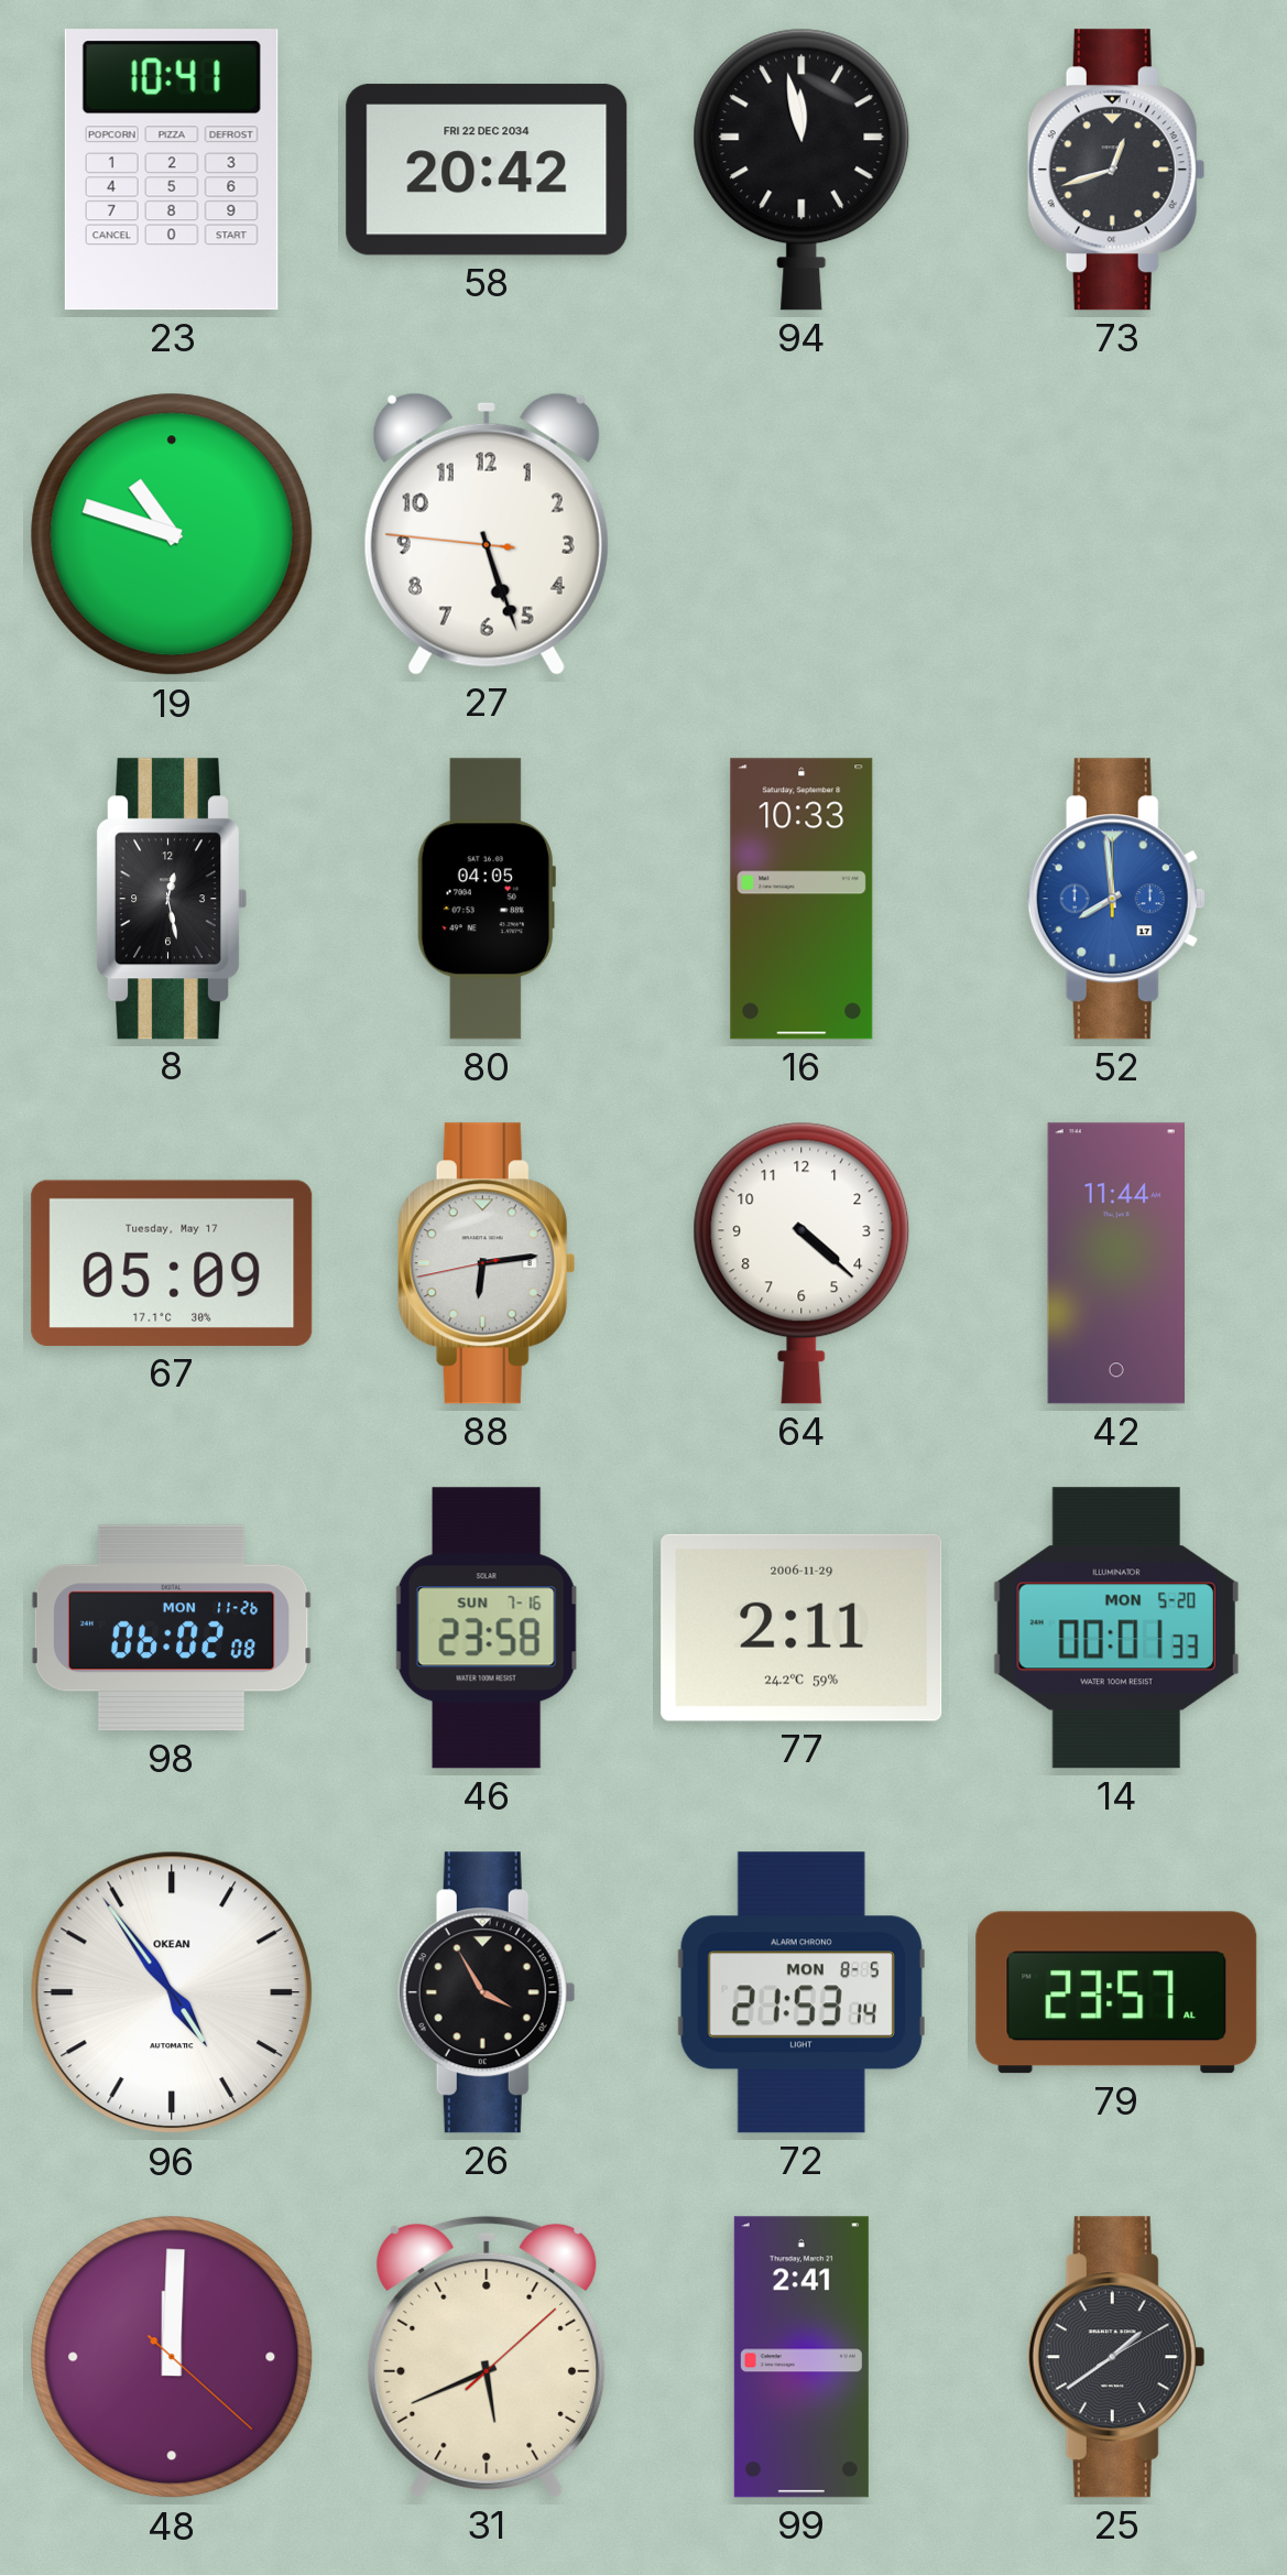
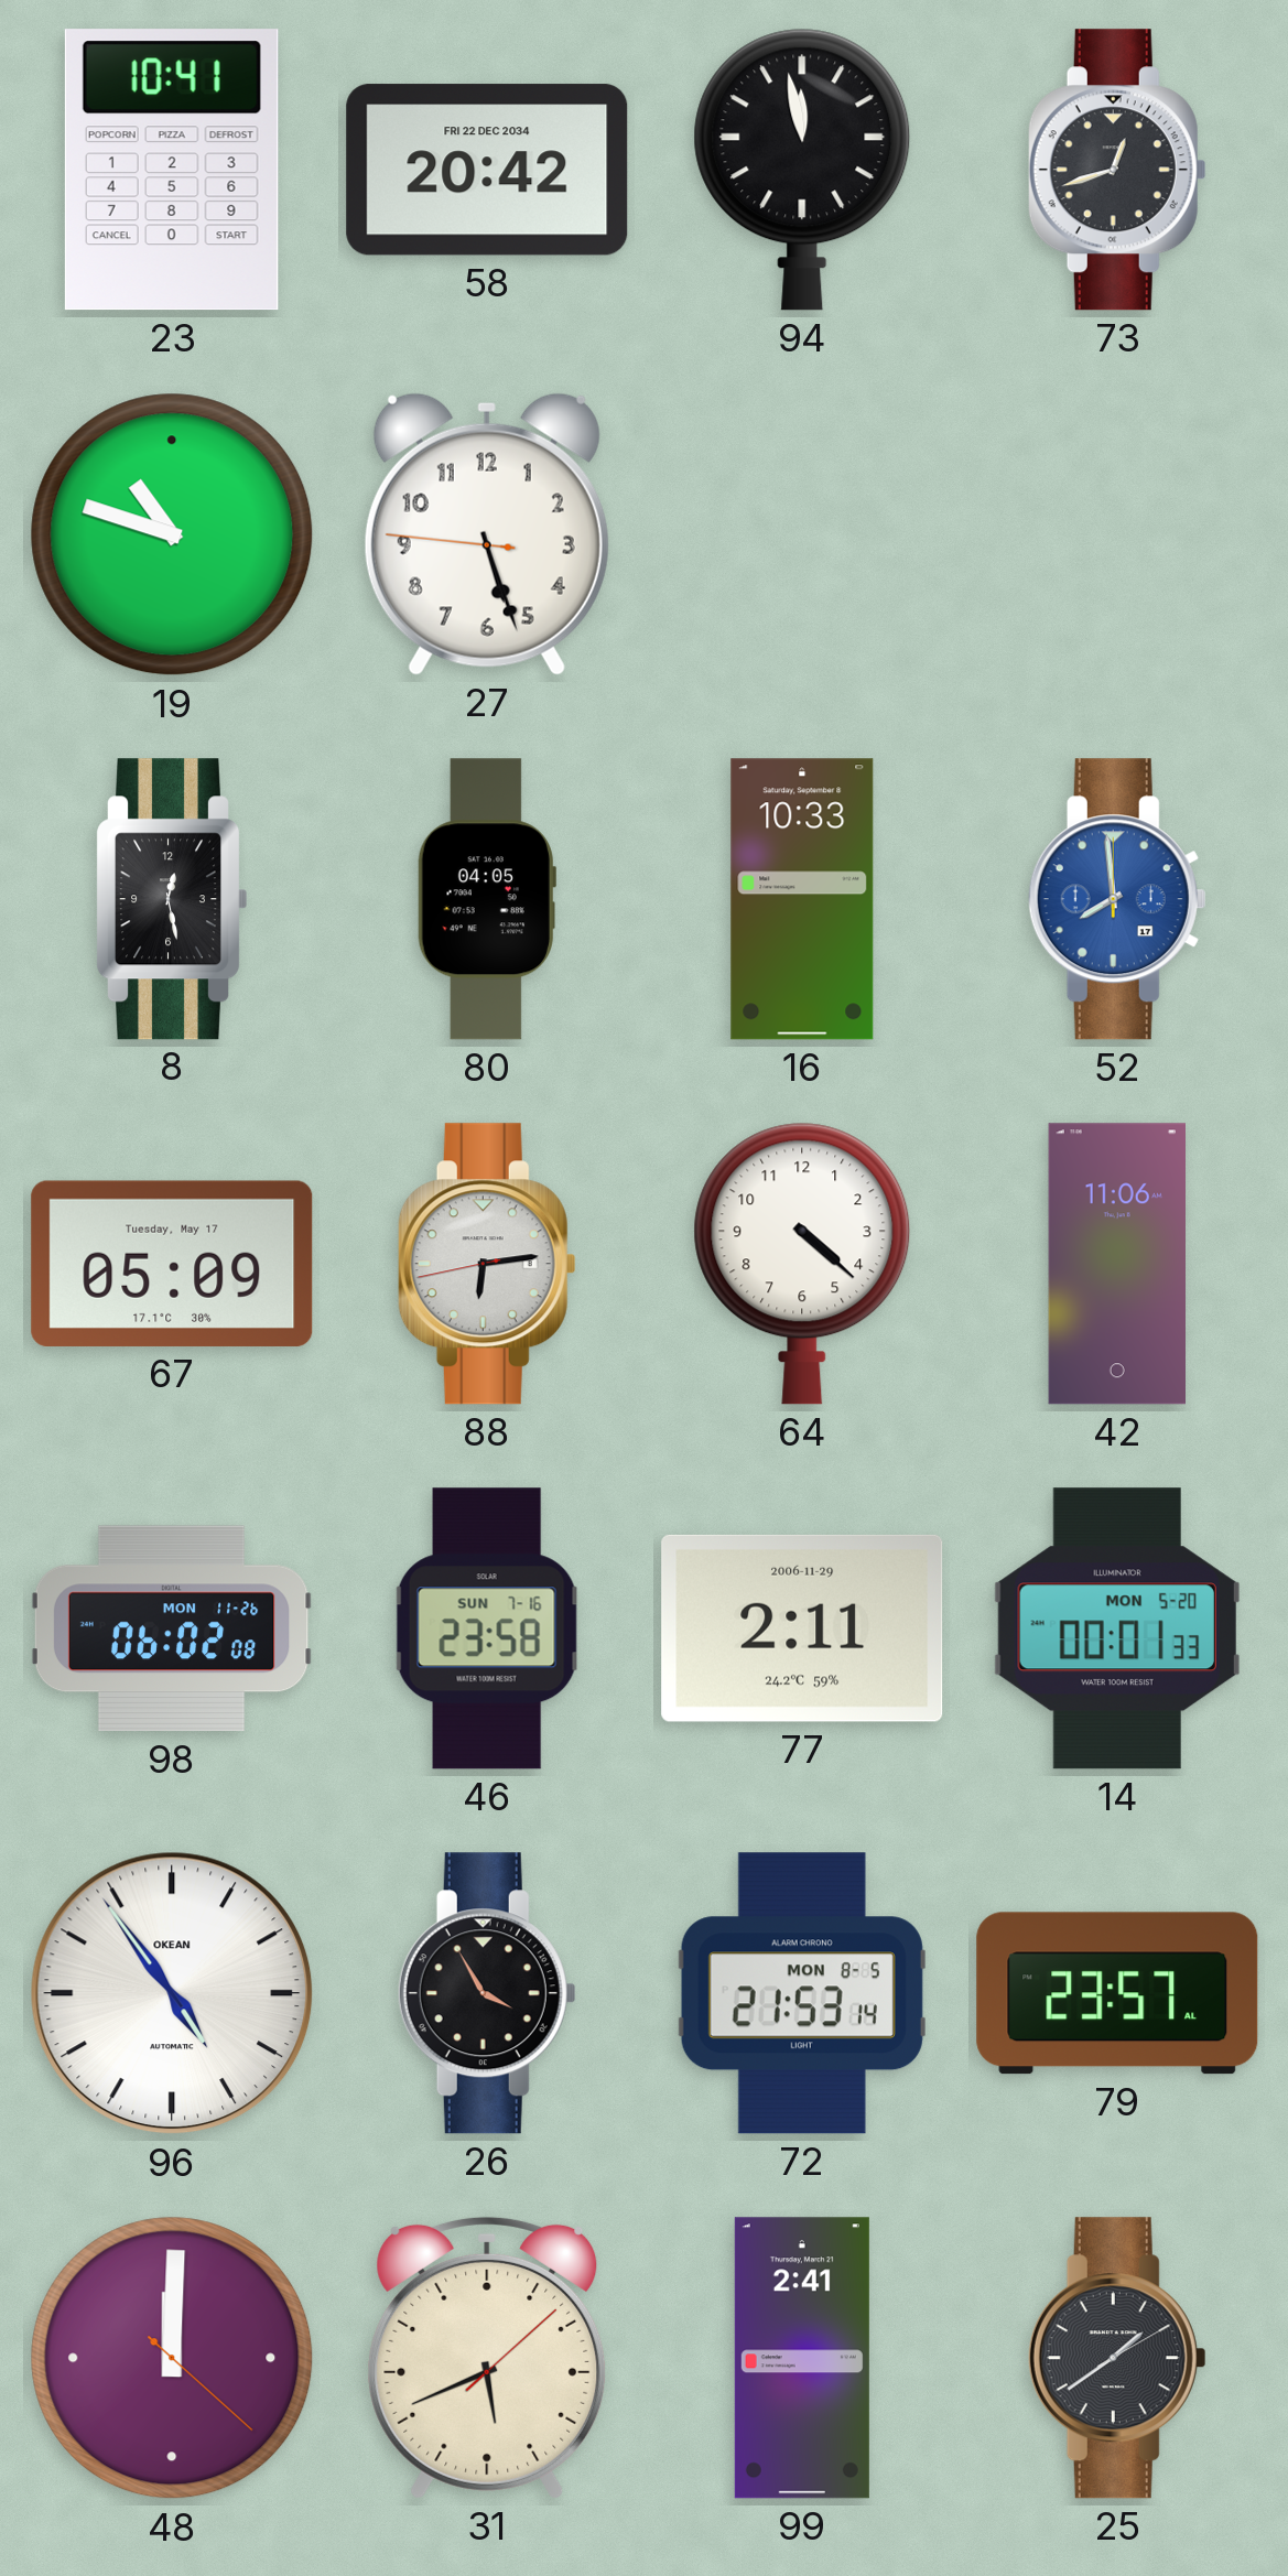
42: 11:44 -> 11:06 (1116, 1264)
